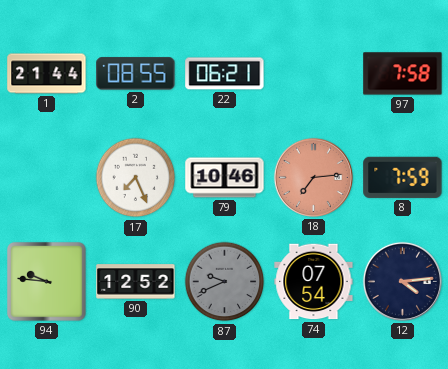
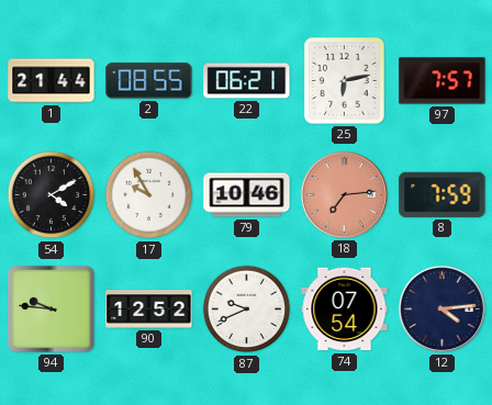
25: none -> 6:13 (345, 81)
97: 7:58 -> 7:57 (443, 81)
54: none -> 4:10 (52, 195)
17: 7:26 -> 9:55 (149, 195)
87 dial: grey -> white (247, 310)
